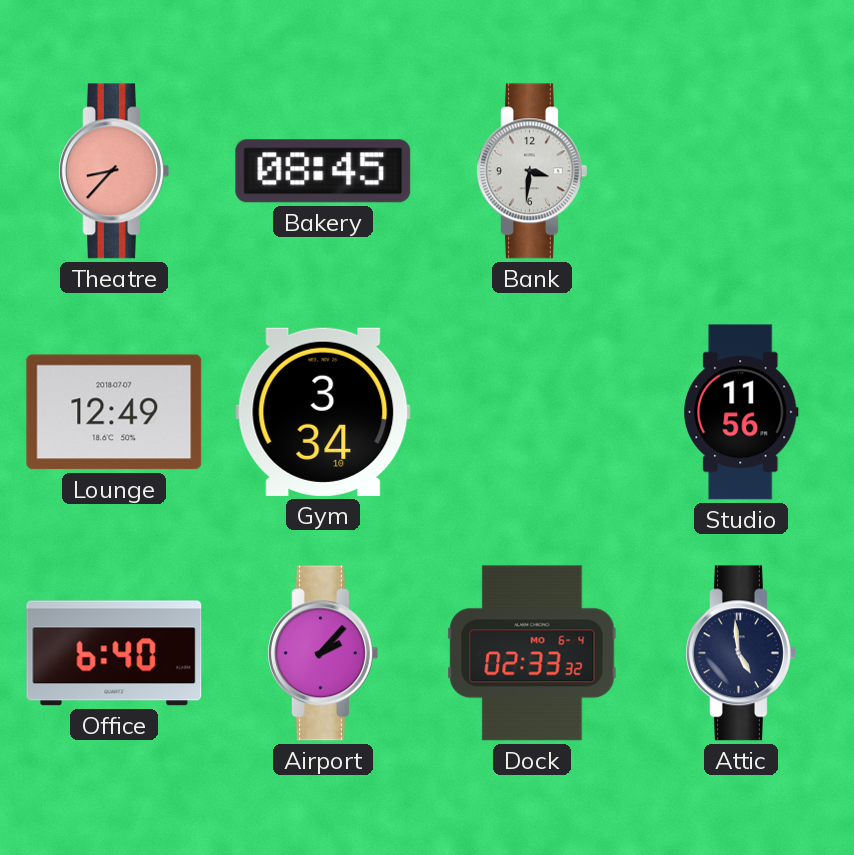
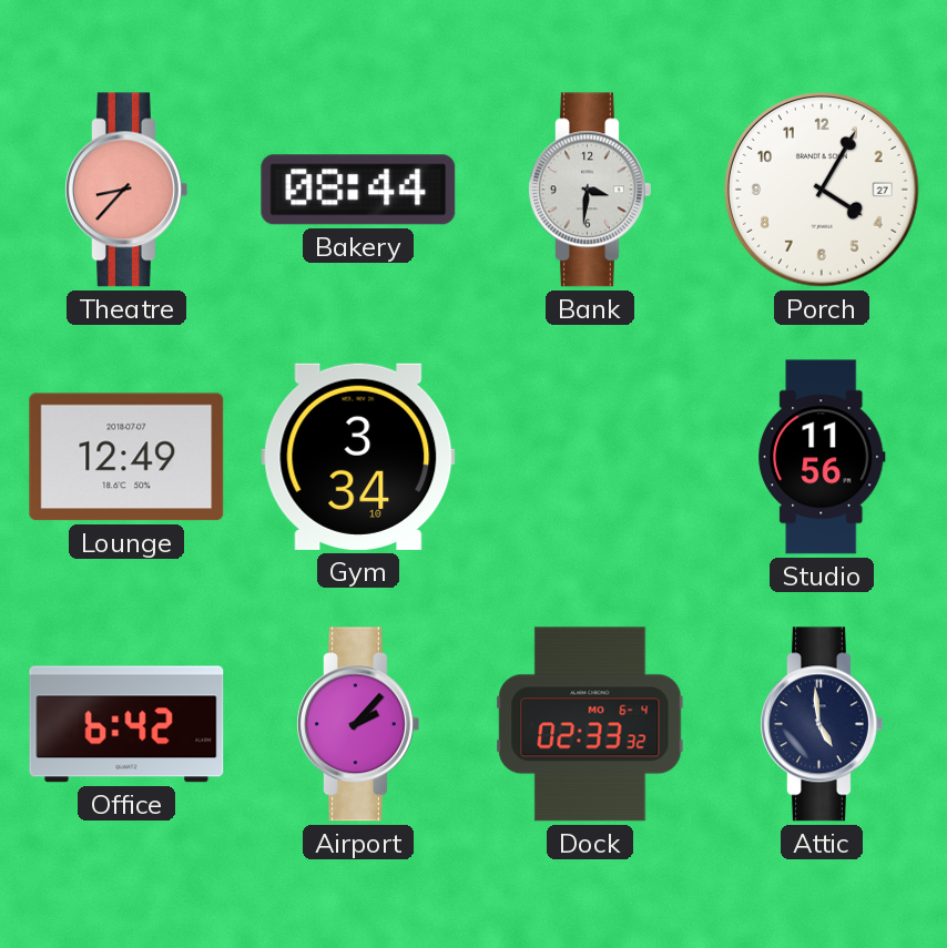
Bakery: 08:45 -> 08:44 (358, 190)
Porch: none -> 4:05 (822, 190)
Office: 6:40 -> 6:42 (126, 724)
